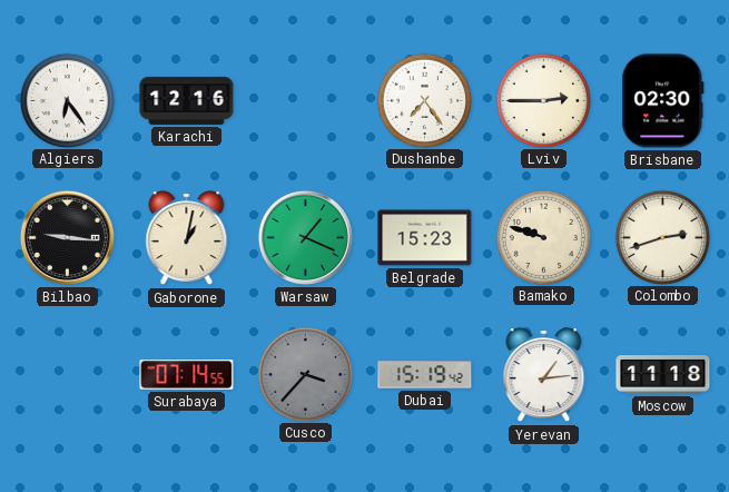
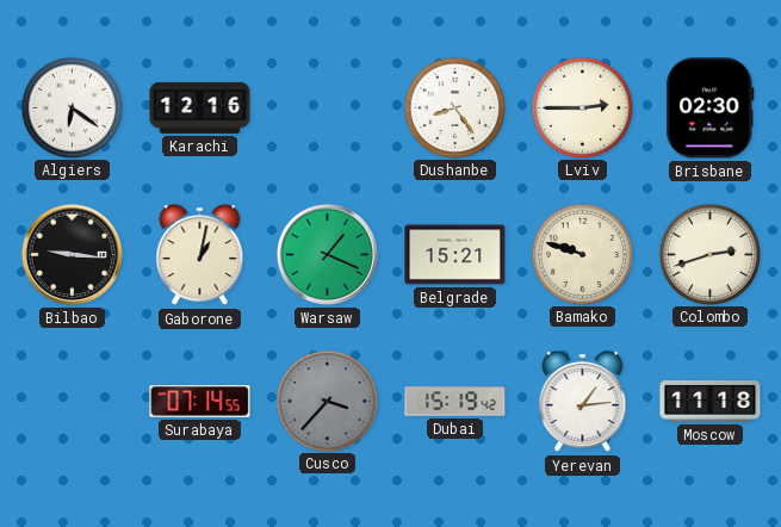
Algiers: 6:24 -> 6:21 (72, 107)
Dushanbe: 7:24 -> 8:24 (454, 107)
Belgrade: 15:23 -> 15:21 (455, 255)
